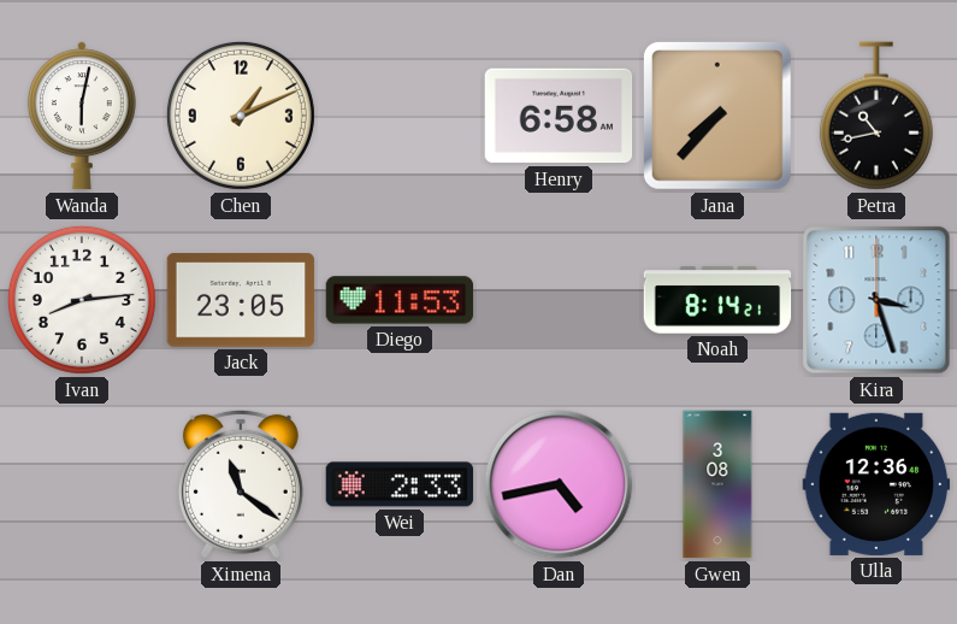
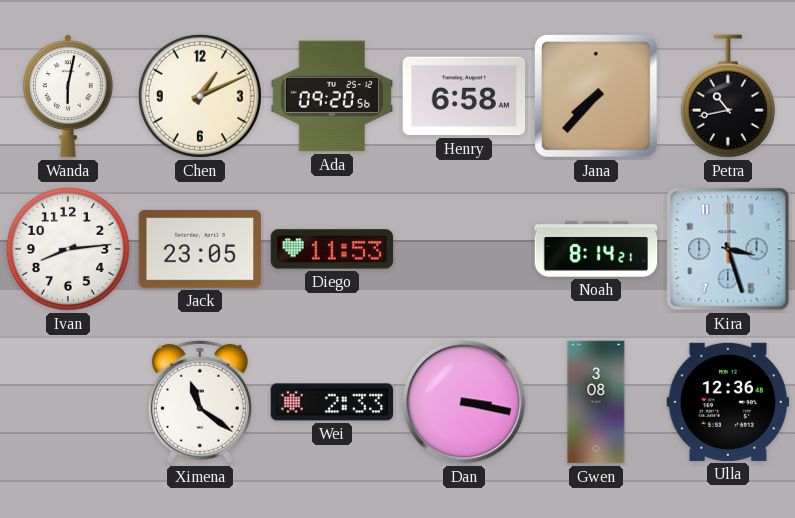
Ada: none -> 09:20 (332, 96)
Dan: 4:43 -> 3:17 (464, 402)
